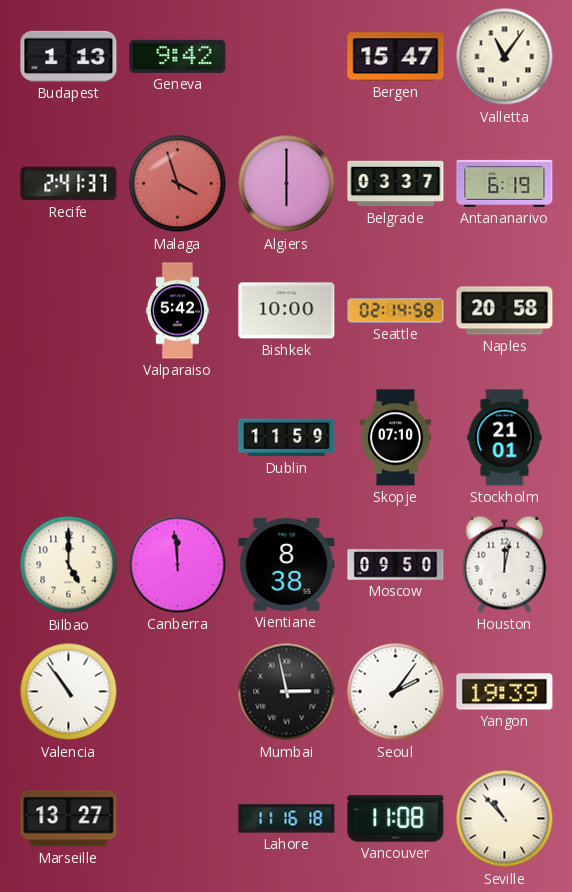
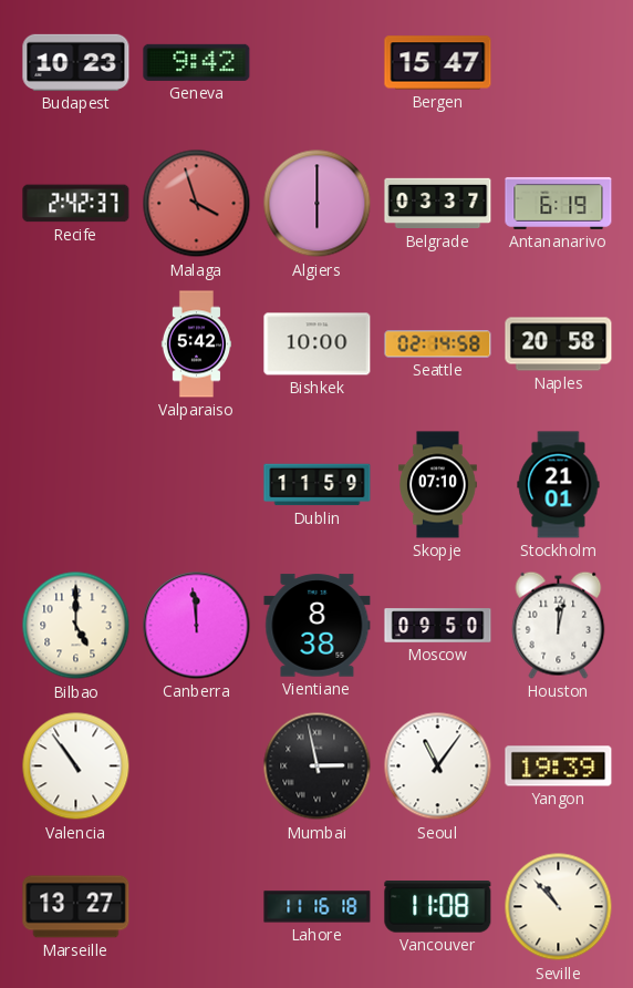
Budapest: 1:13 -> 10:23 (76, 62)
Valletta: 11:06 -> none (505, 57)
Recife: 2:41 -> 2:42 (76, 204)
Seoul: 2:06 -> 11:06 (438, 766)
